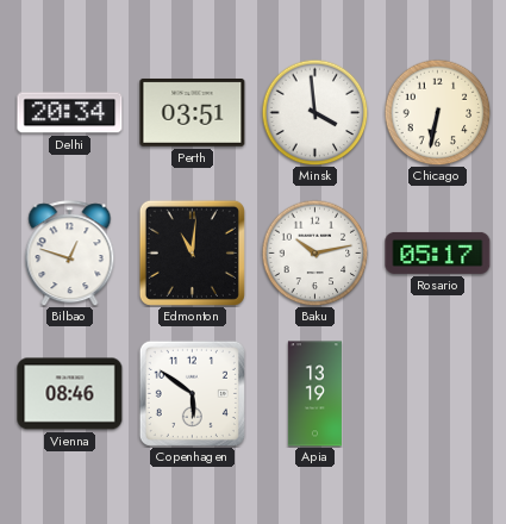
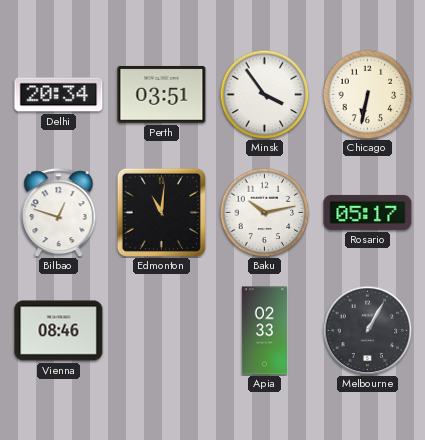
Minsk: 3:59 -> 3:54 (264, 94)
Copenhagen: 5:51 -> none (192, 393)
Apia: 13:19 -> 02:33 (264, 331)
Melbourne: none -> 1:05 (367, 330)
